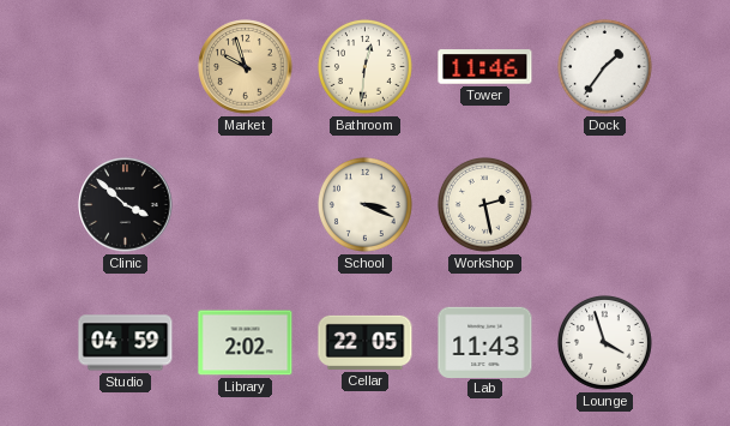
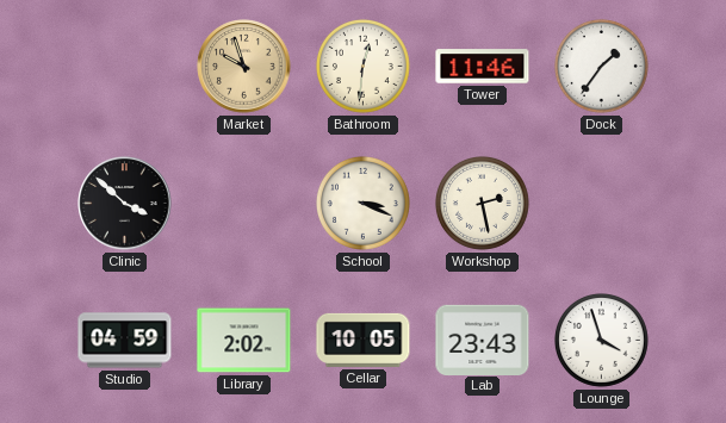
Cellar: 22:05 -> 10:05 (364, 340)
Lab: 11:43 -> 23:43 (483, 340)
